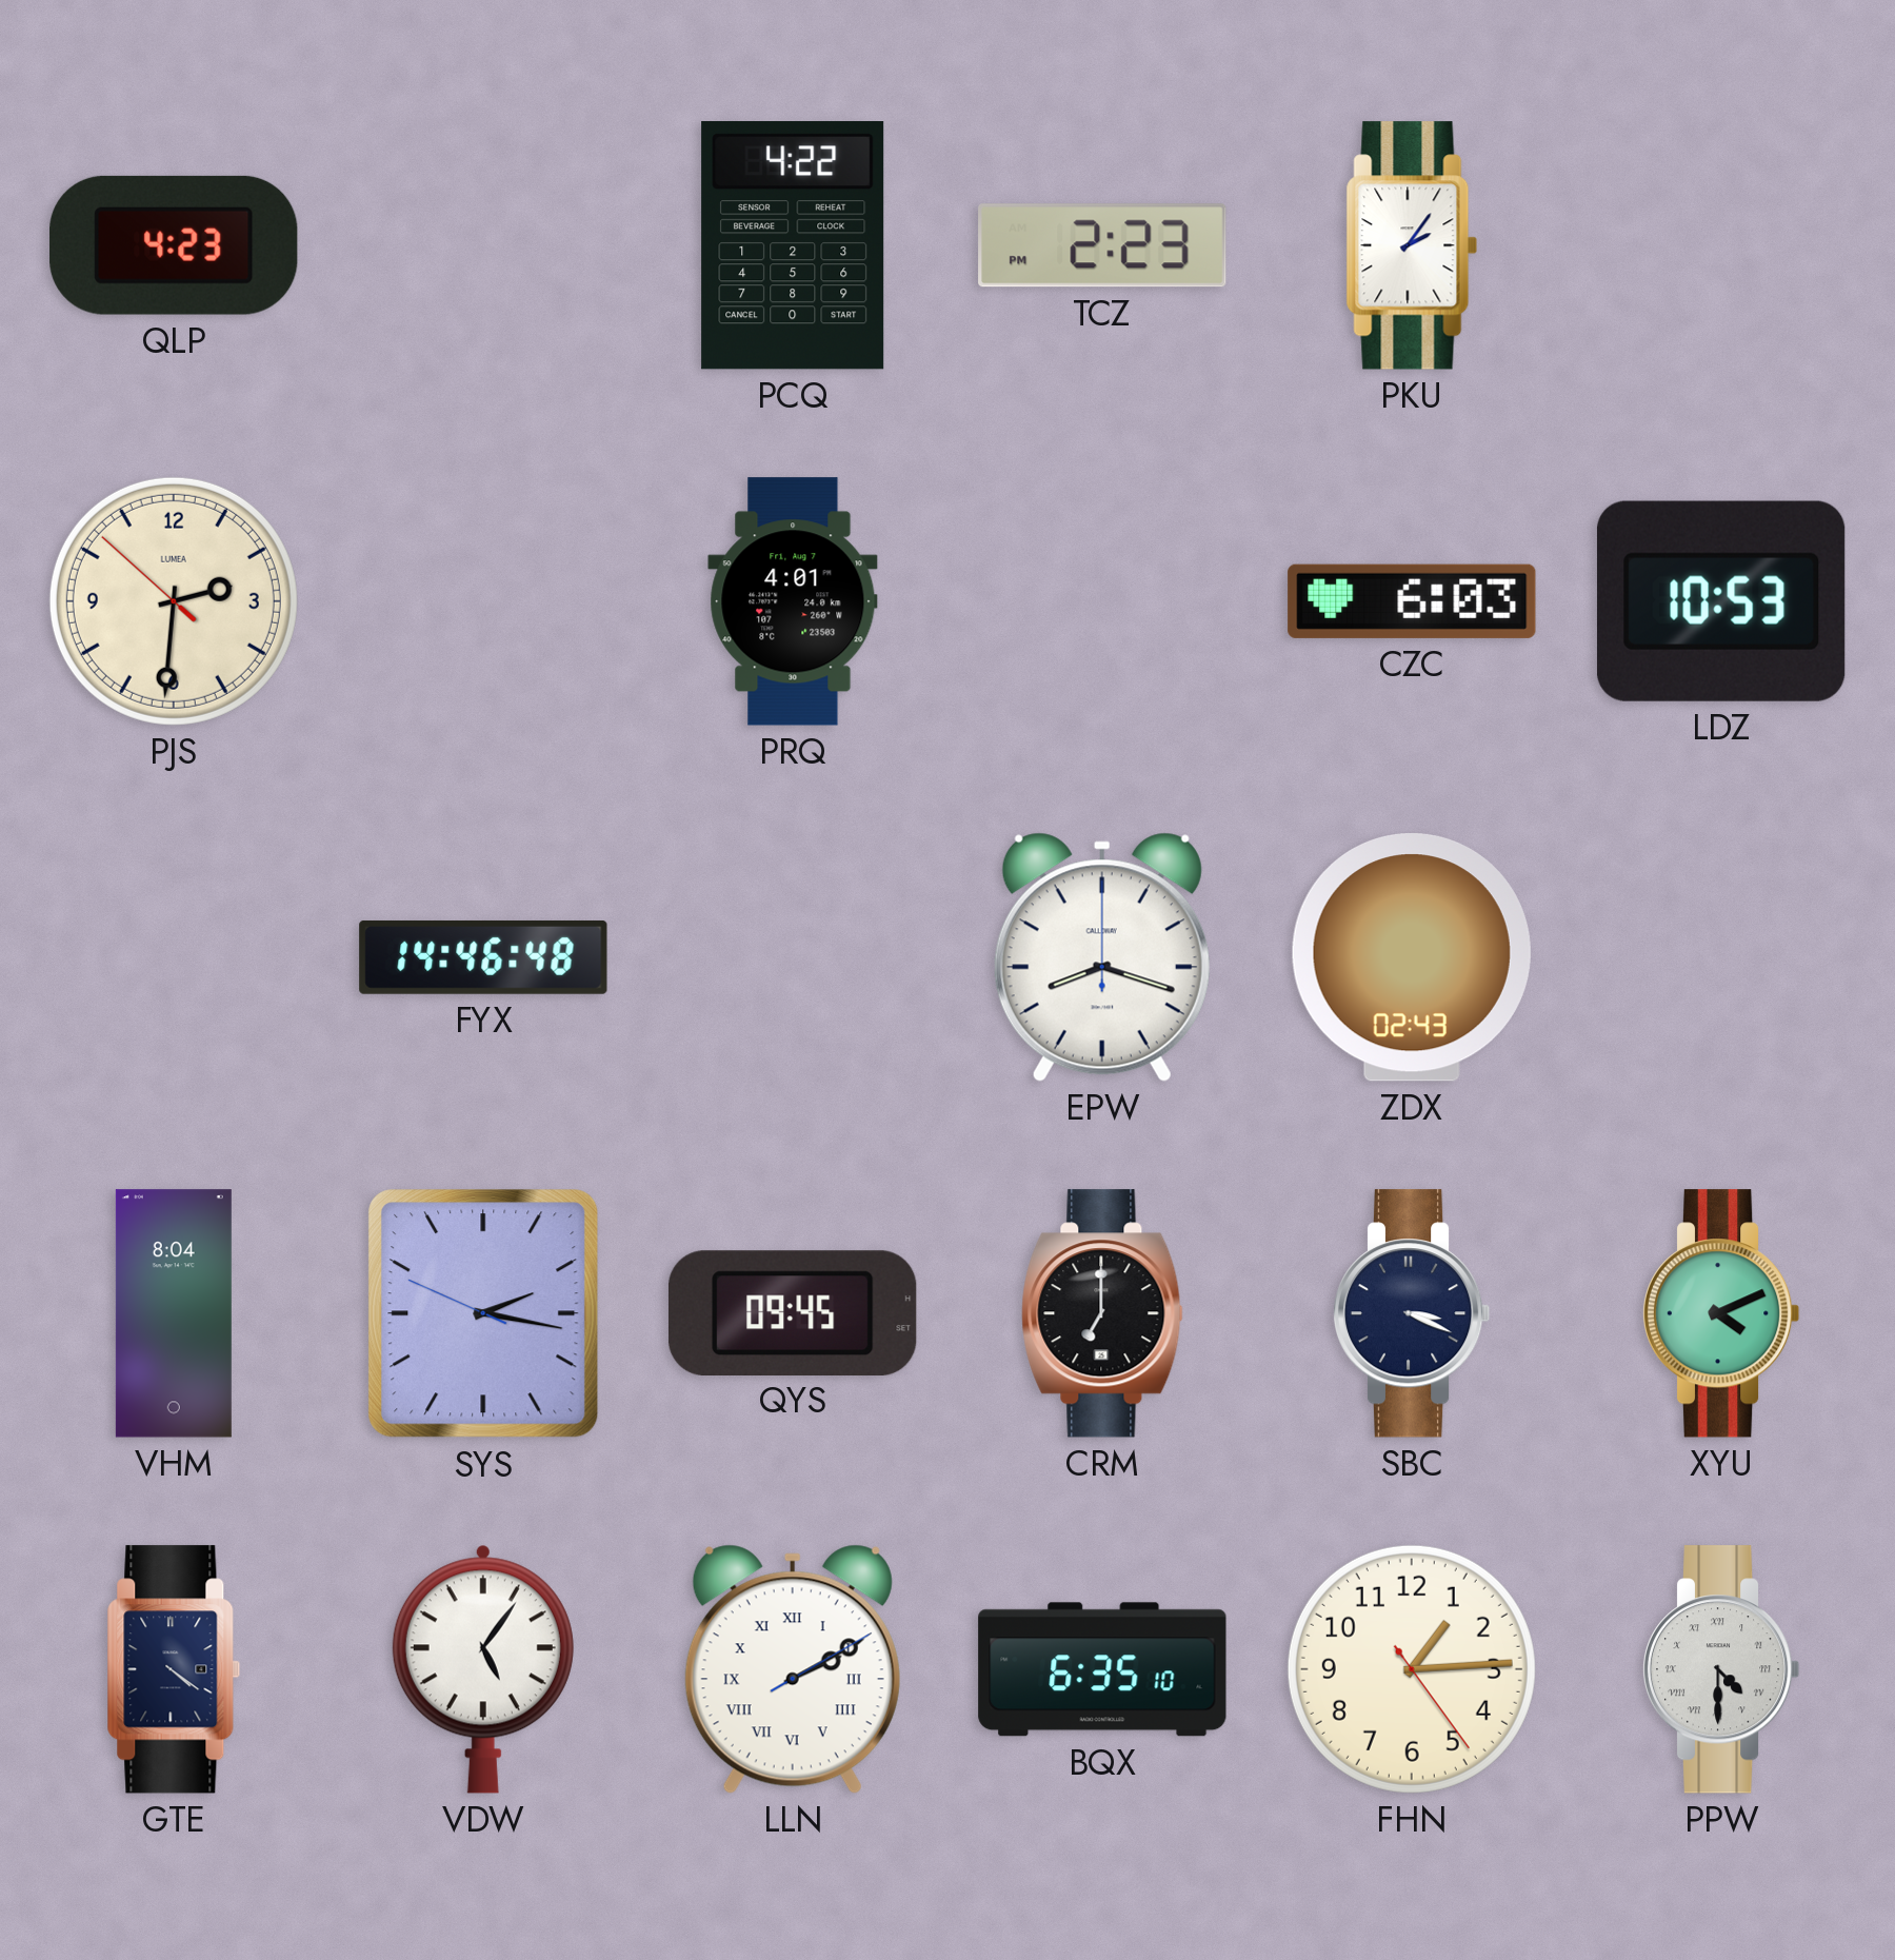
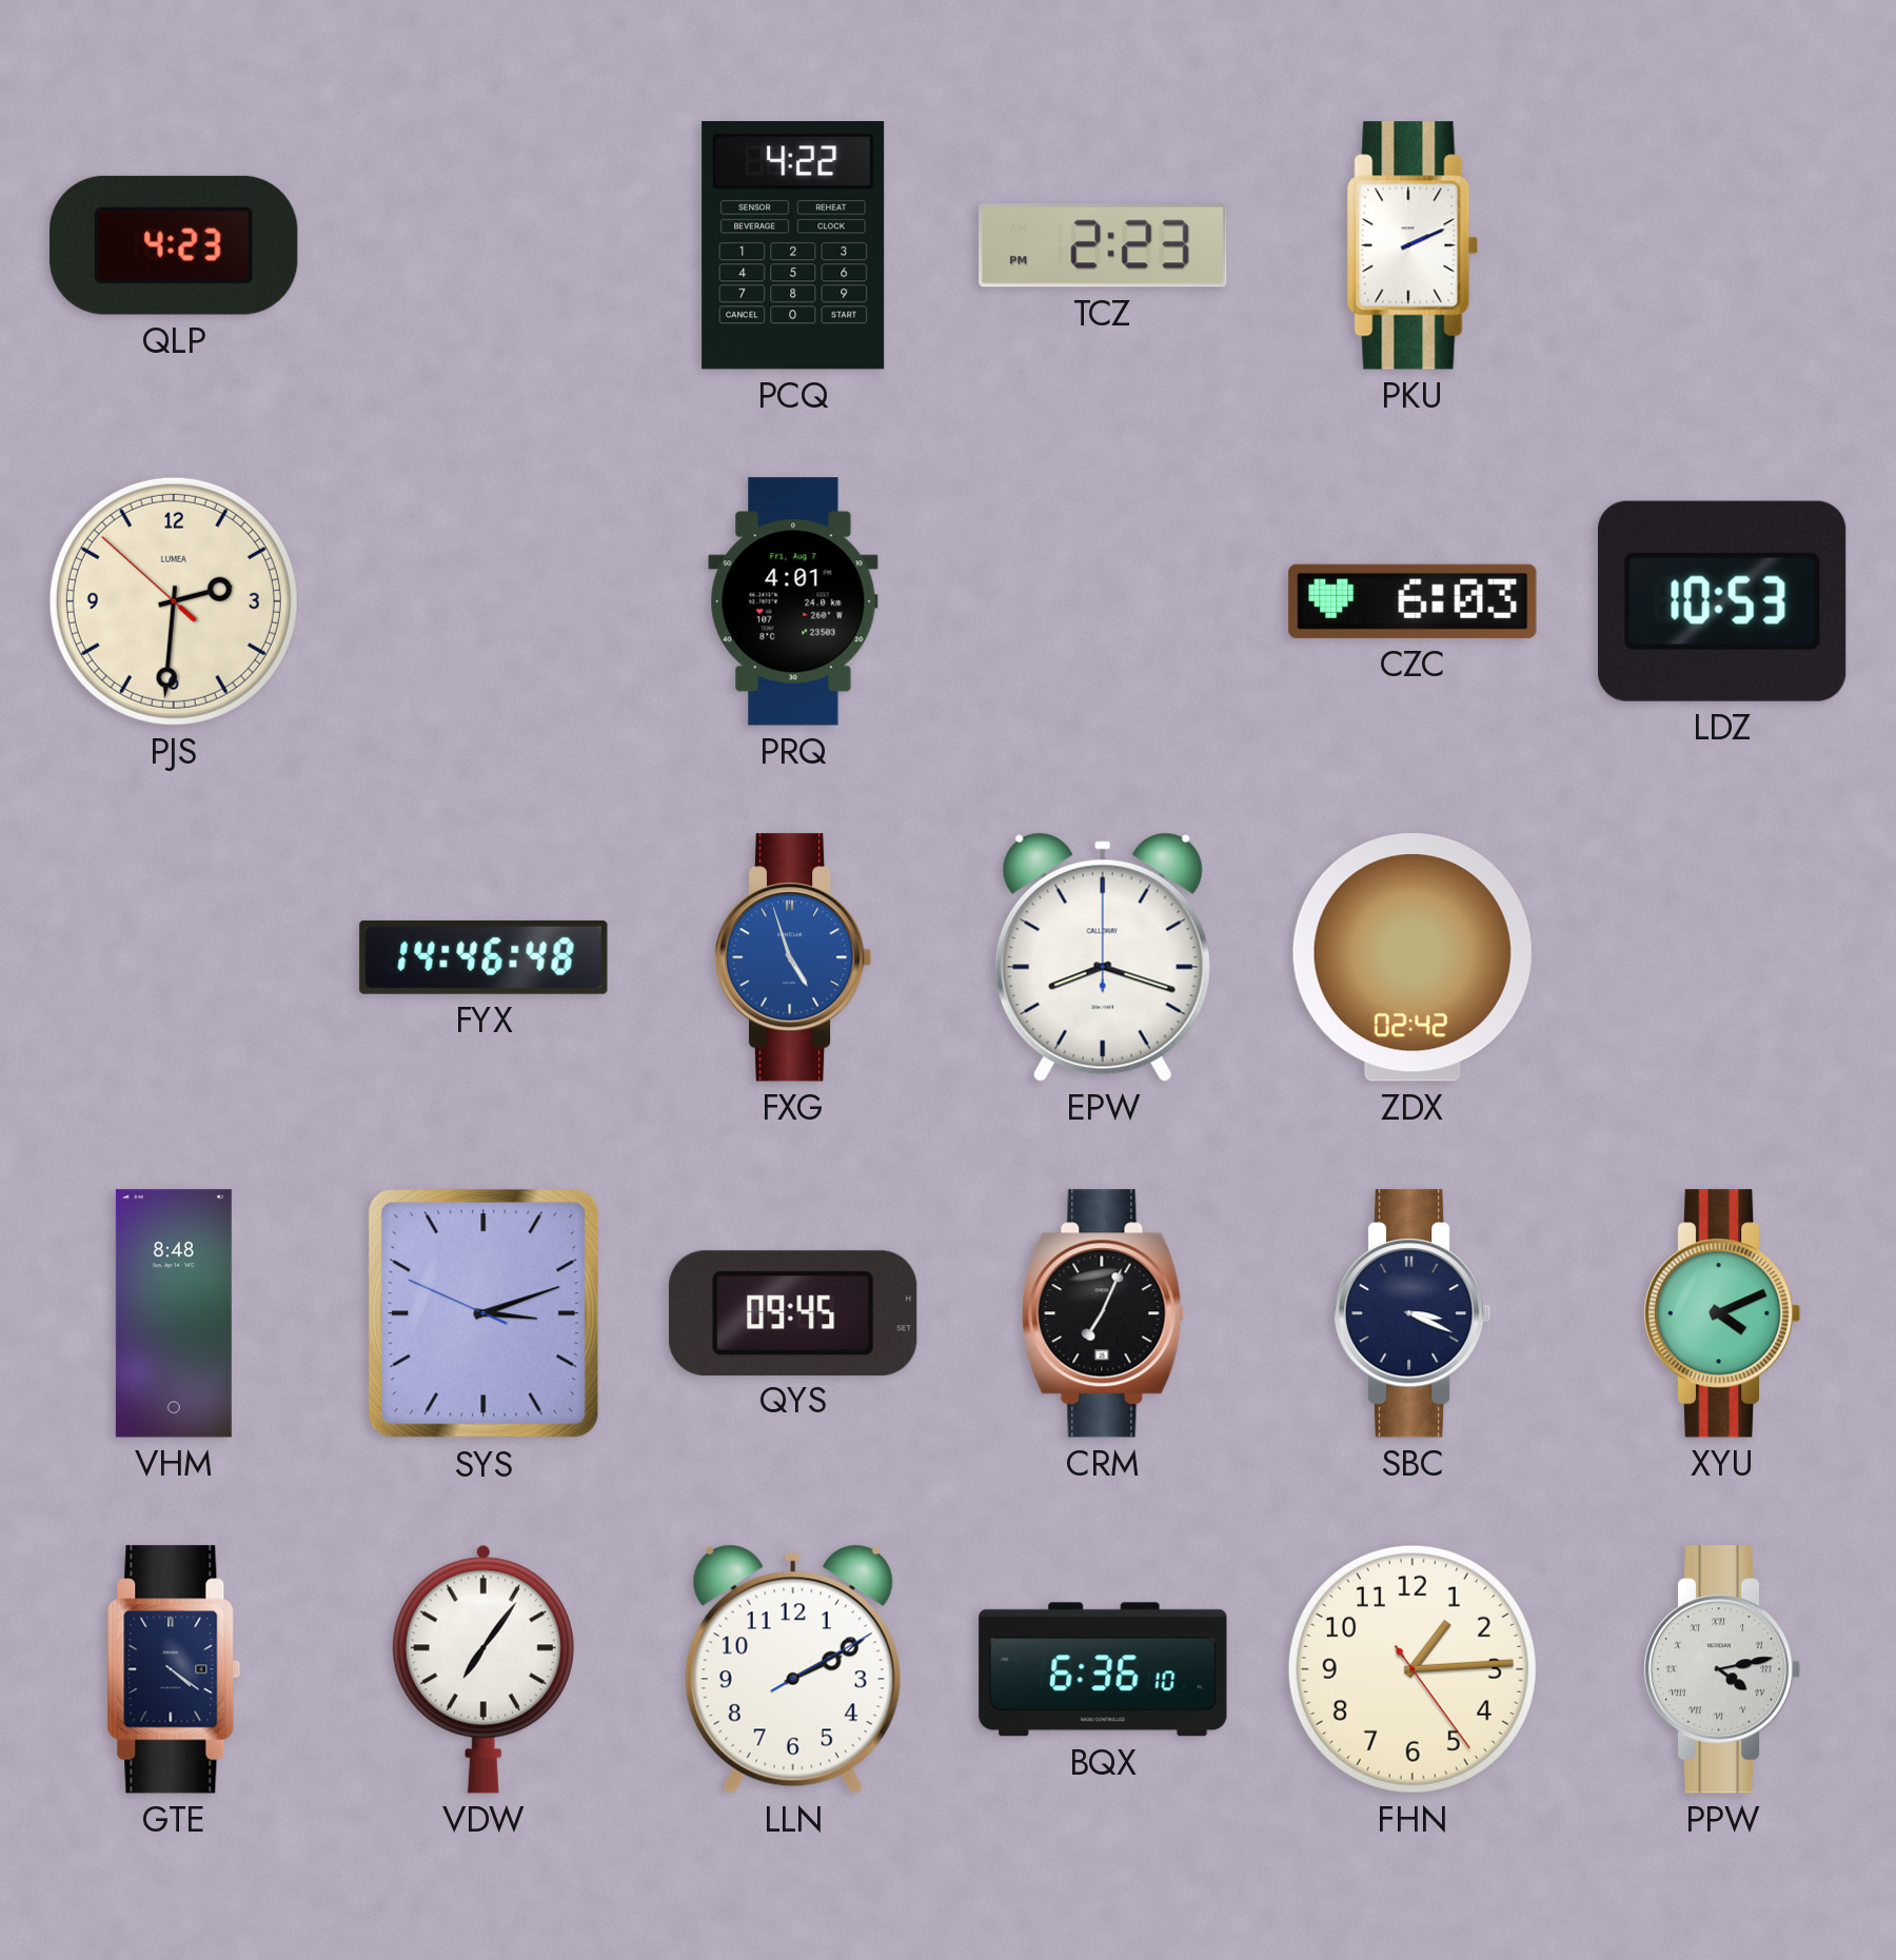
PKU: 2:06 -> 2:11 (1413, 245)
FXG: none -> 4:57 (793, 957)
ZDX: 02:43 -> 02:42 (1413, 957)
VHM: 8:04 -> 8:48 (174, 1313)
SYS: 2:16 -> 3:11 (483, 1313)
CRM: 7:00 -> 7:04 (1103, 1313)
VDW: 5:06 -> 7:06 (483, 1669)
LLN numerals: Roman -> Arabic (793, 1669)
BQX: 6:35 -> 6:36 (1103, 1669)
PPW: 4:30 -> 4:13 (1722, 1669)
